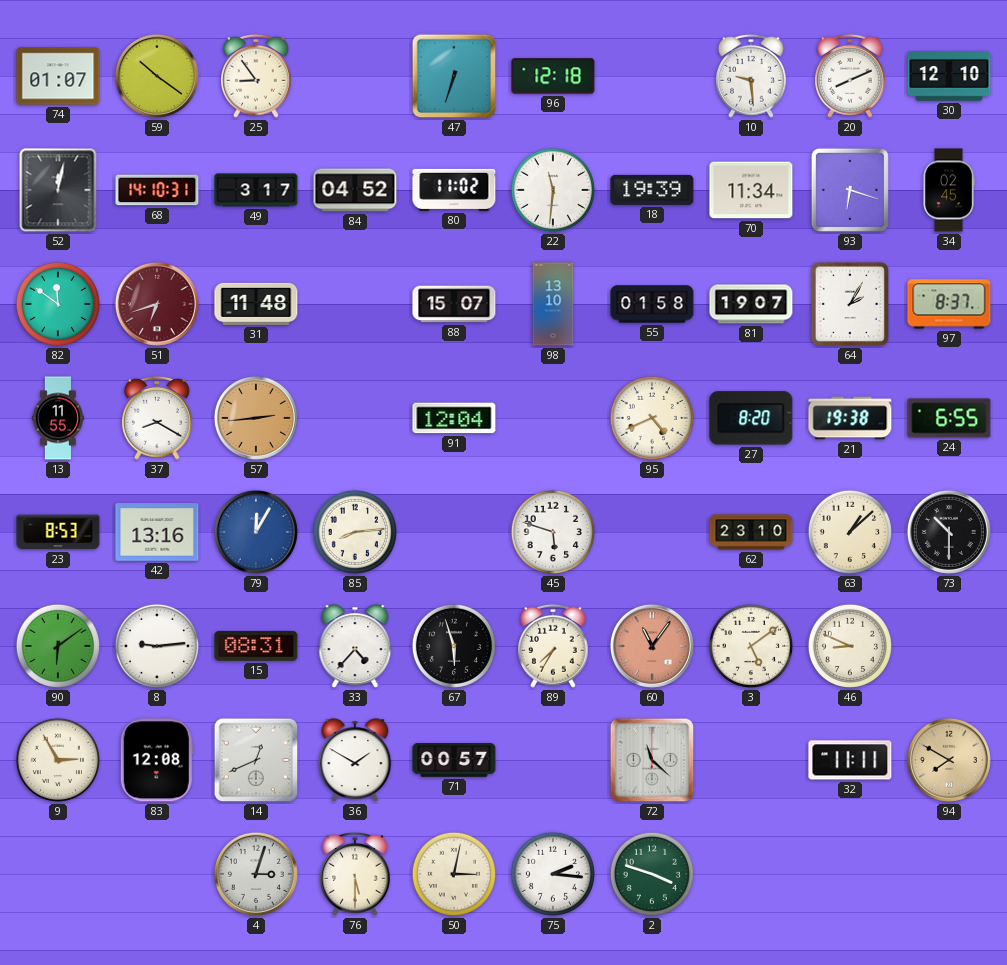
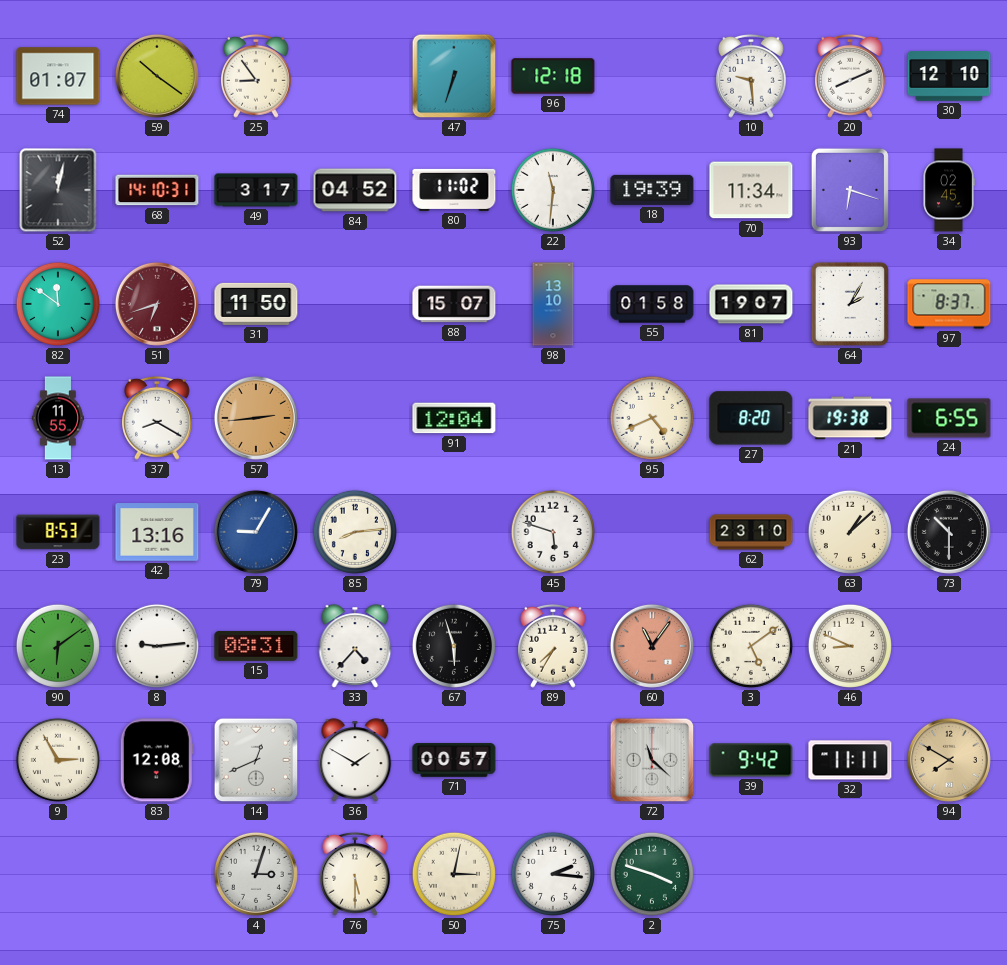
31: 11:48 -> 11:50 (256, 304)
79: 12:05 -> 9:05 (256, 532)
39: none -> 9:42 (751, 760)
